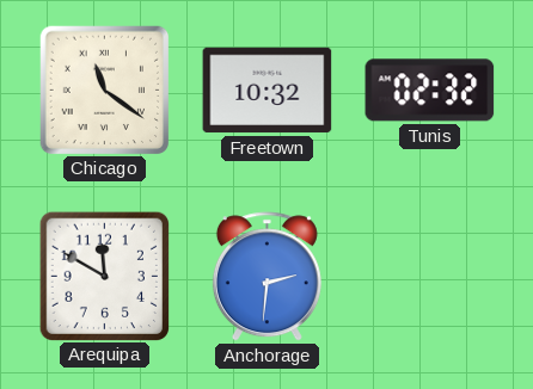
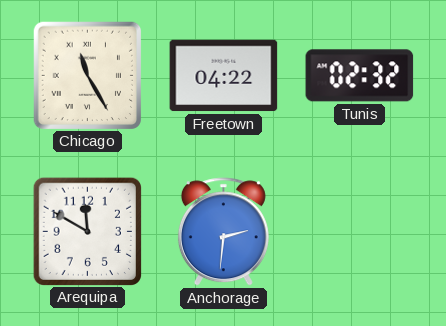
Chicago: 11:21 -> 11:25 (87, 75)
Freetown: 10:32 -> 04:22 (224, 76)
